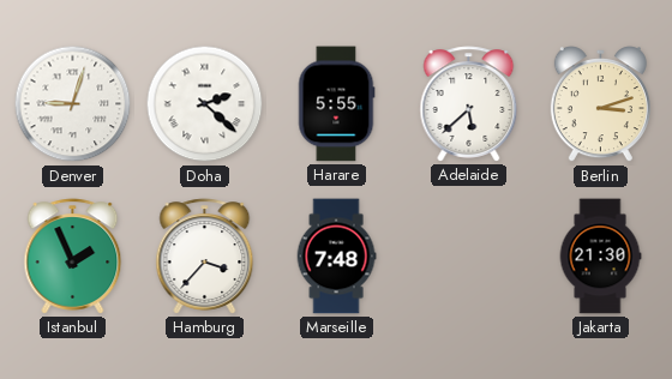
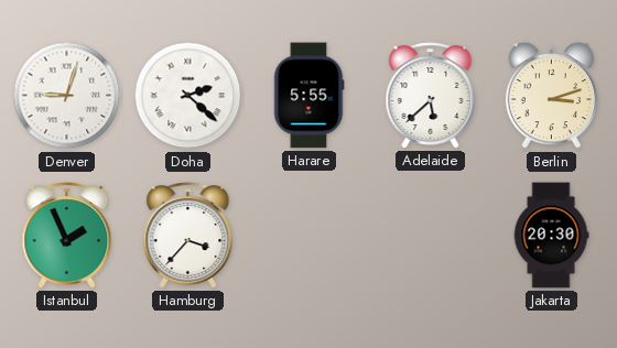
Marseille: 7:48 -> none (336, 257)
Jakarta: 21:30 -> 20:30 (551, 236)
